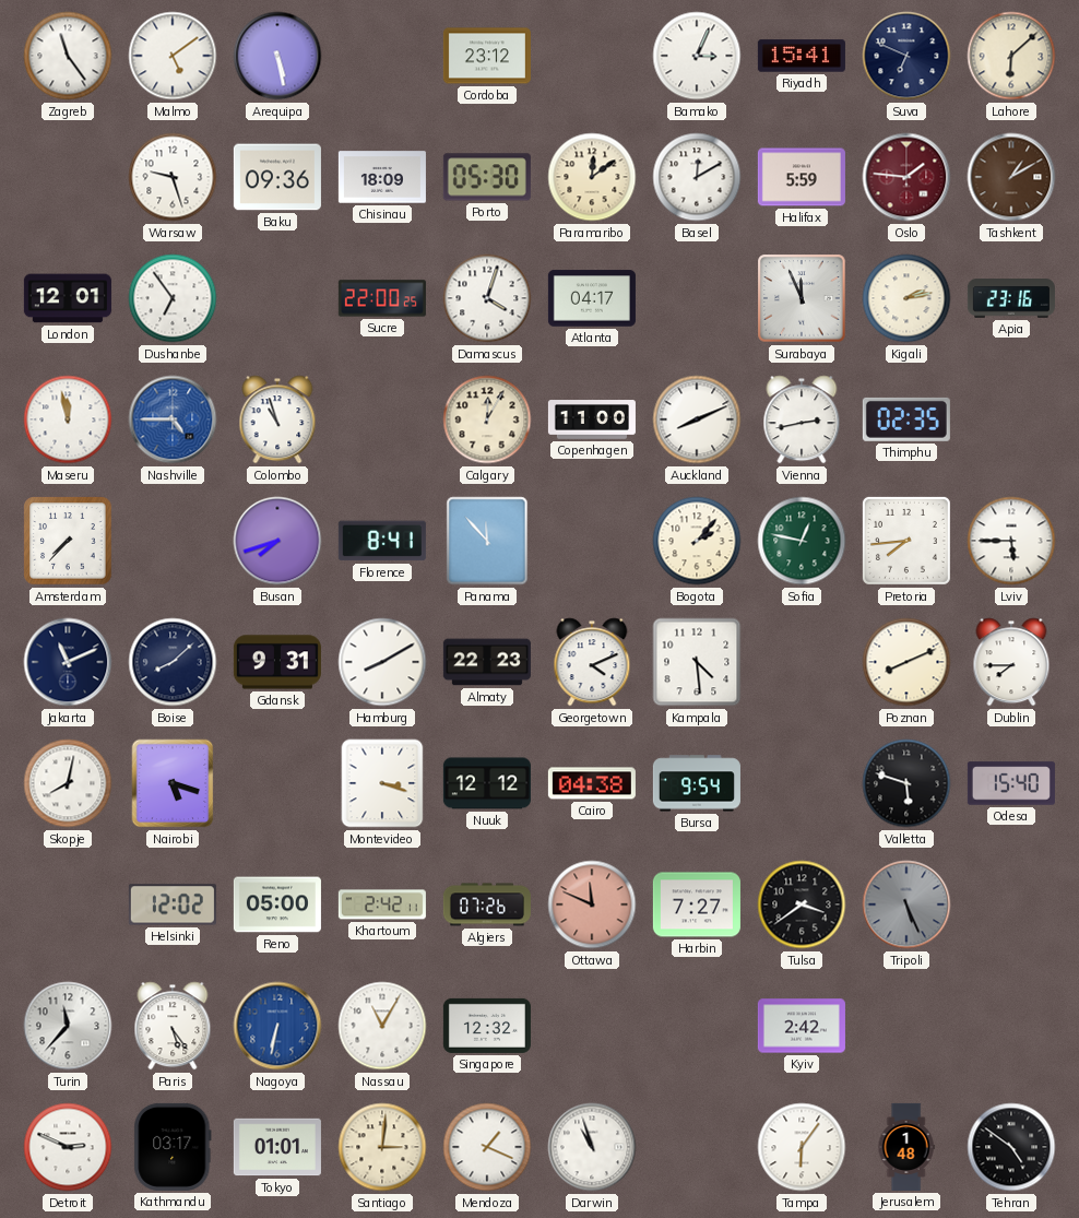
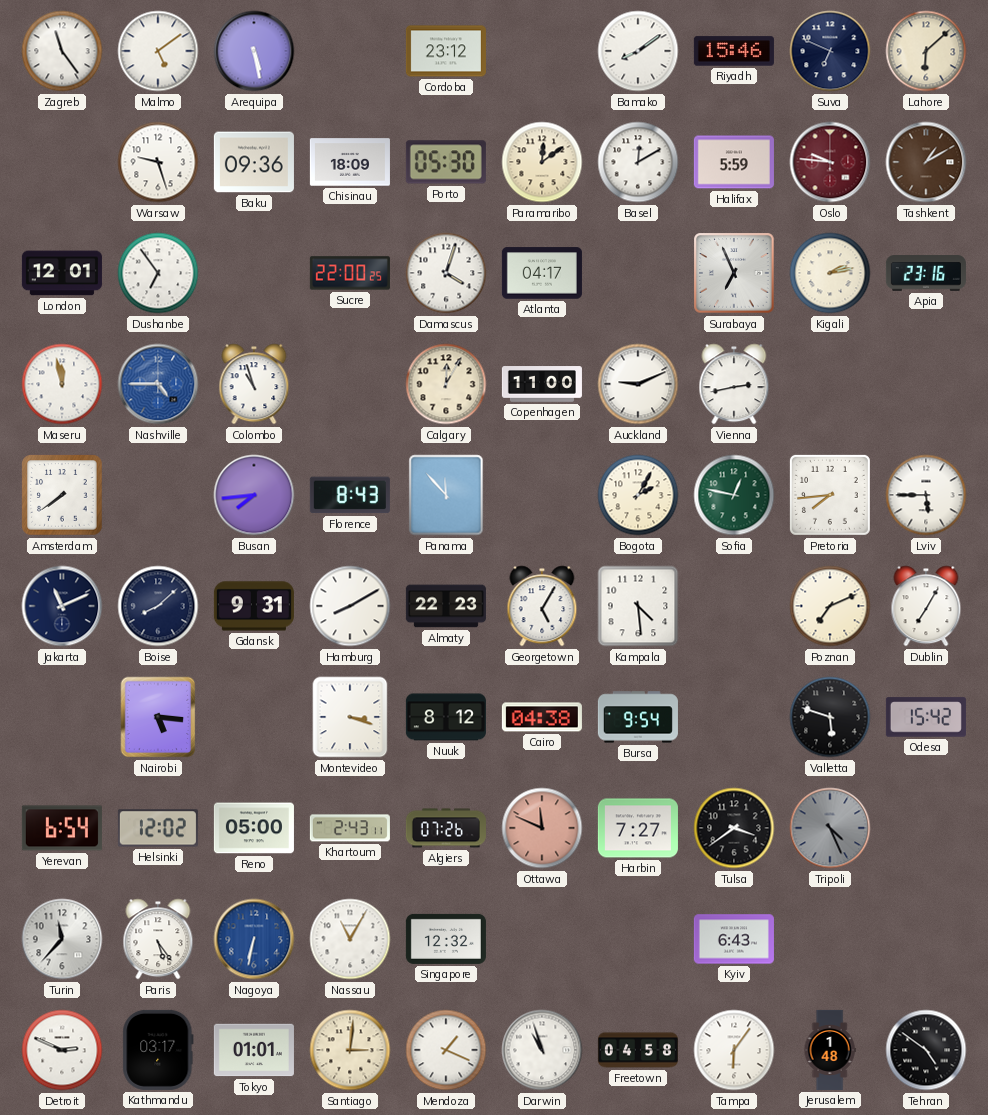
Bamako: 3:04 -> 8:09 (638, 51)
Riyadh: 15:41 -> 15:46 (734, 51)
Oslo: 1:46 -> 9:46 (830, 162)
Surabaya: 11:56 -> 6:56 (734, 273)
Auckland: 8:11 -> 9:11 (638, 384)
Thimphu: 02:35 -> none (906, 419)
Amsterdam: 7:37 -> 7:39 (62, 495)
Busan: 7:42 -> 7:44 (254, 495)
Florence: 8:41 -> 8:43 (350, 495)
Bogota: 2:07 -> 2:05 (638, 495)
Georgetown: 4:11 -> 5:05 (542, 606)
Poznan: 8:11 -> 7:11 (830, 606)
Dublin: 7:45 -> 7:05 (926, 606)
Skopje: 8:02 -> none (68, 783)
Nairobi: 5:18 -> 5:16 (158, 717)
Nuuk: 12:12 -> 8:12 (446, 717)
Odesa: 15:40 -> 15:42 (926, 717)
Yerevan: none -> 6:54 (62, 828)
Khartoum: 2:42 -> 2:43 (350, 828)
Tripoli: 5:26 -> 4:26 (830, 828)
Kyiv: 2:42 -> 6:43 (734, 939)
Freetown: none -> 04:58 (638, 1050)
